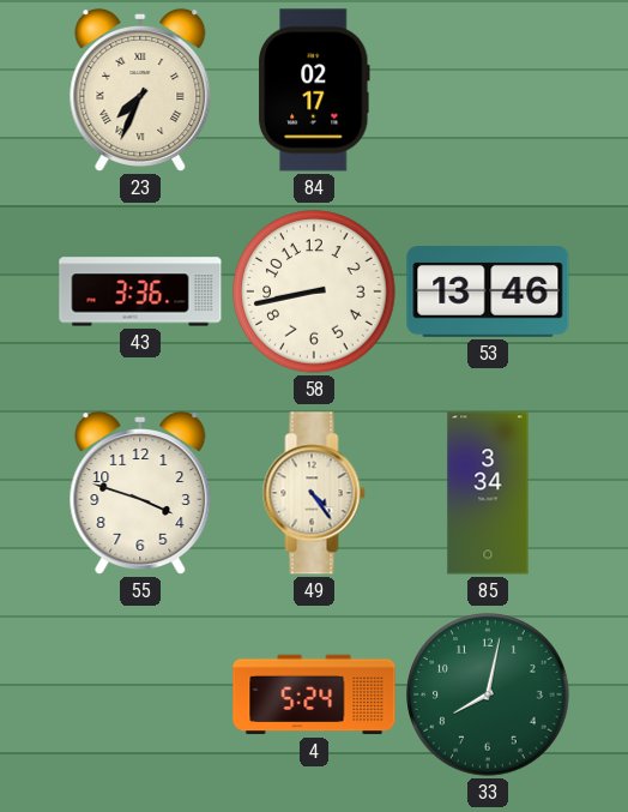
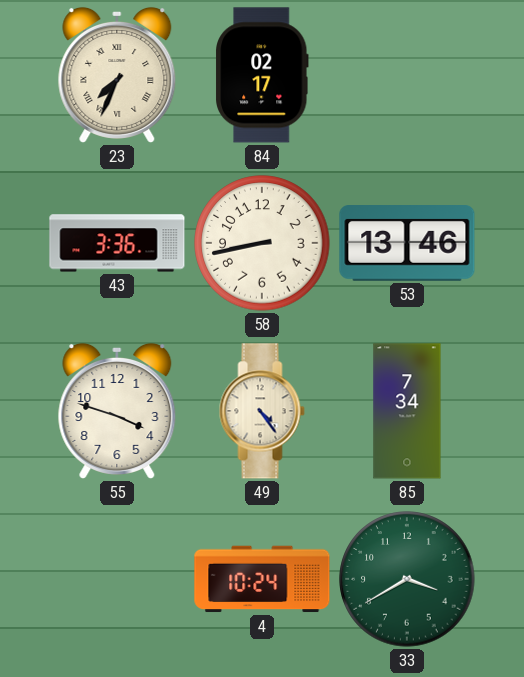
85: 3:34 -> 7:34 (407, 411)
4: 5:24 -> 10:24 (262, 579)
33: 8:02 -> 3:40 (407, 579)
